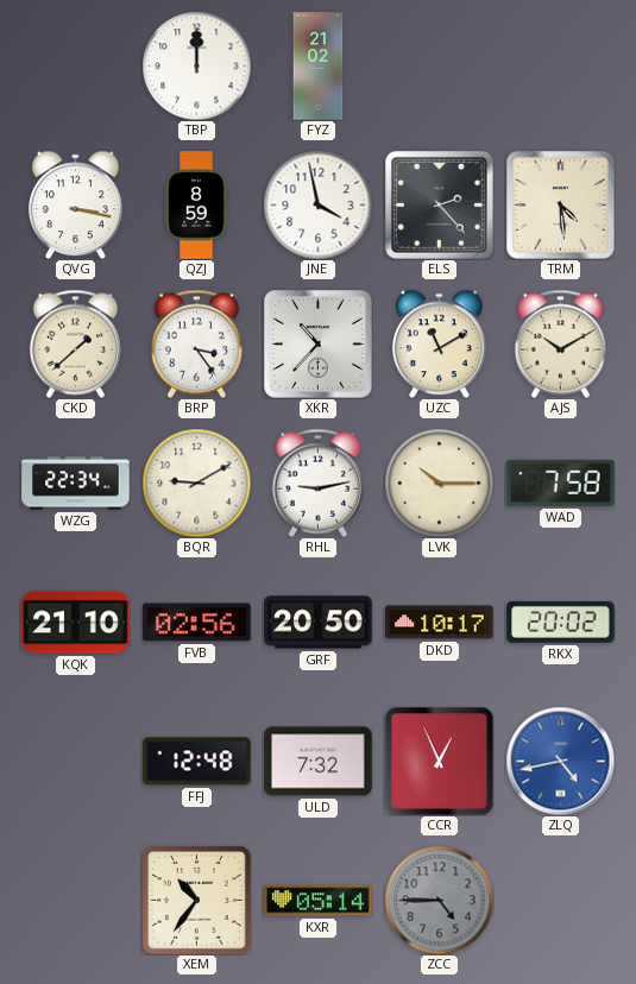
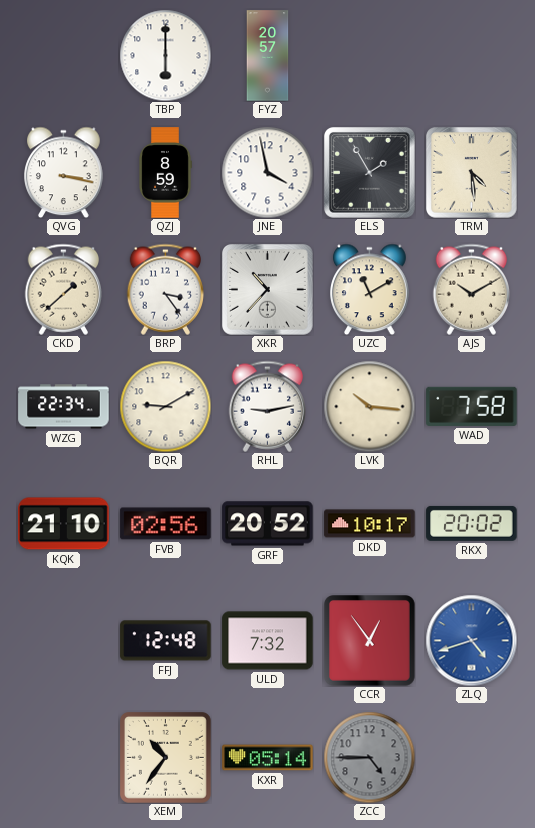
TBP: 12:00 -> 6:00 (165, 55)
FYZ: 21:02 -> 20:57 (268, 56)
ELS: 2:23 -> 1:55 (370, 173)
LVK: 10:15 -> 10:16 (369, 406)
GRF: 20:50 -> 20:52 (268, 524)
CCR: 12:56 -> 12:54 (370, 641)
ZLQ: 4:43 -> 4:42 (471, 640)
